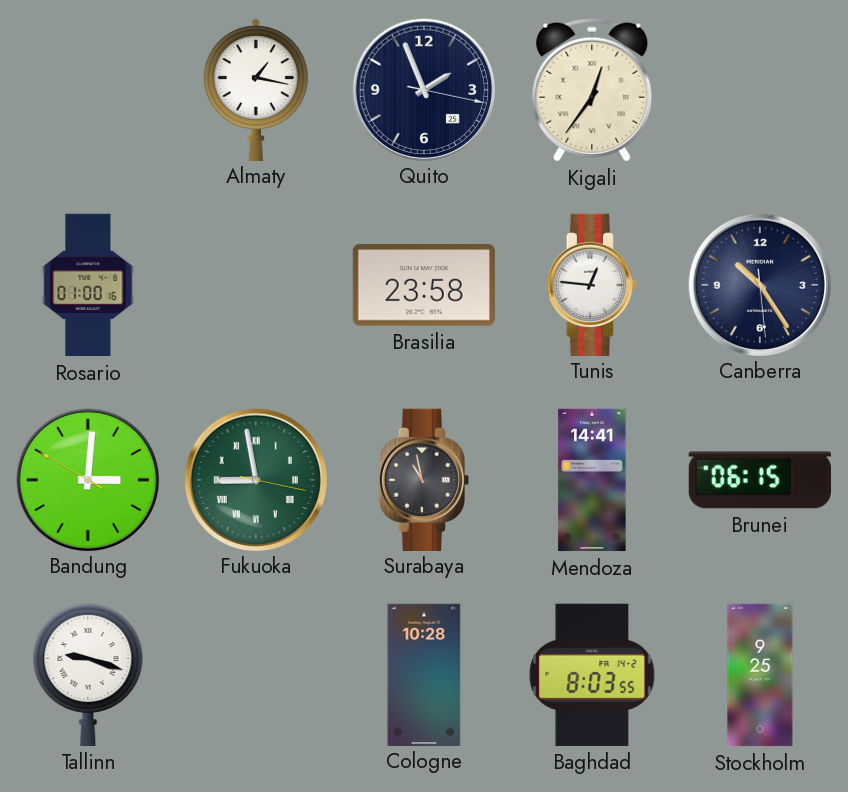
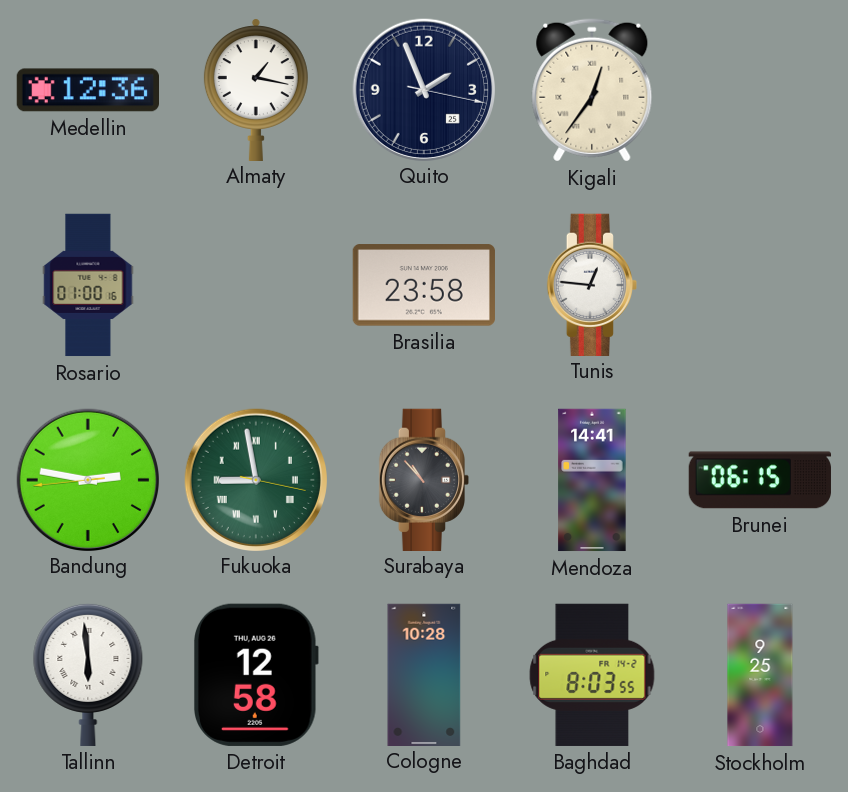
Medellin: none -> 12:36 (87, 90)
Canberra: 10:24 -> none (759, 284)
Bandung: 3:00 -> 2:46 (87, 479)
Surabaya: 10:58 -> 10:53 (423, 479)
Tallinn: 9:18 -> 5:59 (88, 674)
Detroit: none -> 12:58 (257, 675)
